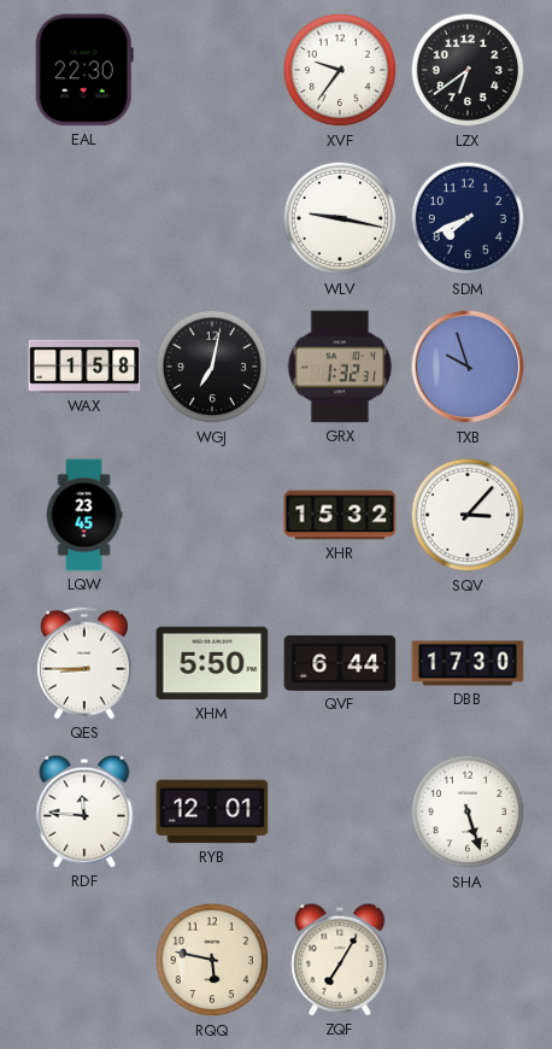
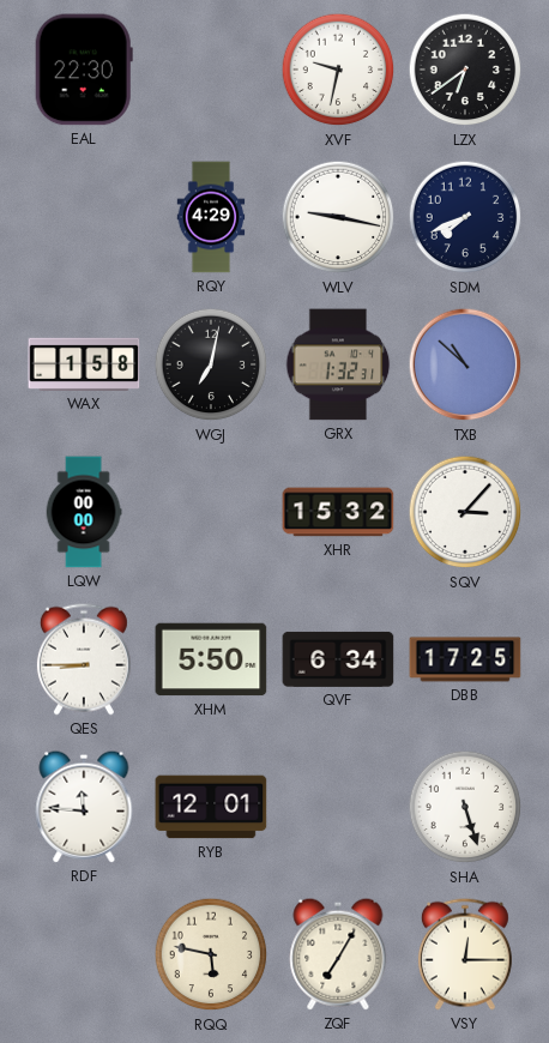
XVF: 9:36 -> 9:32 (338, 70)
RQY: none -> 4:29 (211, 217)
TXB: 9:57 -> 10:52 (465, 364)
LQW: 23:45 -> 00:00 (84, 512)
QVF: 6:44 -> 6:34 (338, 659)
DBB: 17:30 -> 17:25 (465, 659)
VSY: none -> 12:15 (465, 954)
